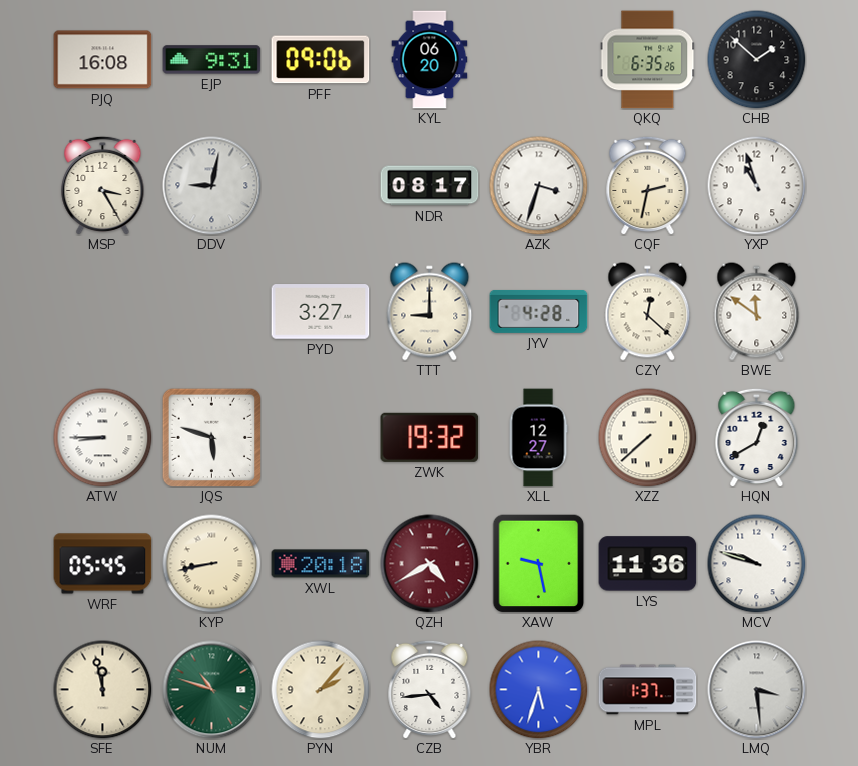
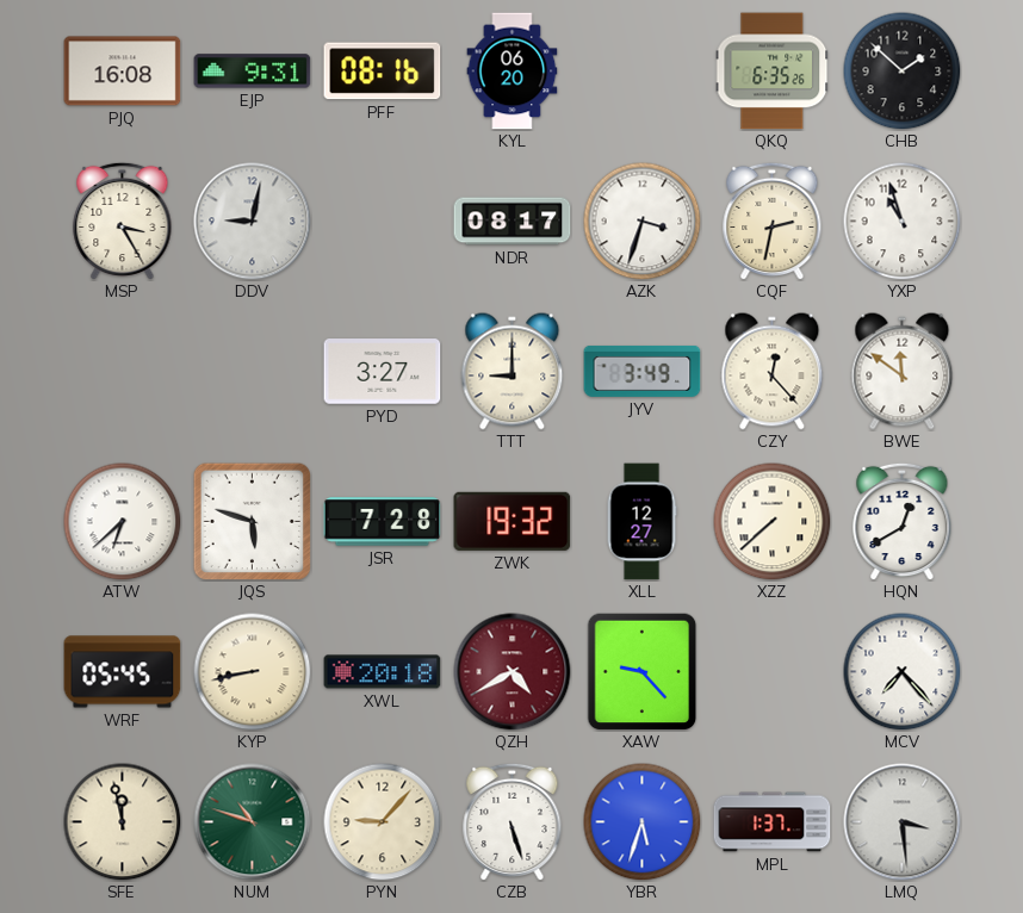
PFF: 09:06 -> 08:16 (383, 72)
JYV: 4:28 -> 3:49 (643, 371)
CZY: 12:22 -> 12:23 (773, 372)
ATW: 8:45 -> 6:38 (123, 522)
JSR: none -> 7:28 (383, 522)
XAW: 9:28 -> 9:23 (643, 671)
LYS: 11:36 -> none (648, 564)
MCV: 9:48 -> 7:23 (903, 672)
PYN: 2:07 -> 9:07 (383, 822)
CZB: 4:44 -> 5:27 (513, 821)
